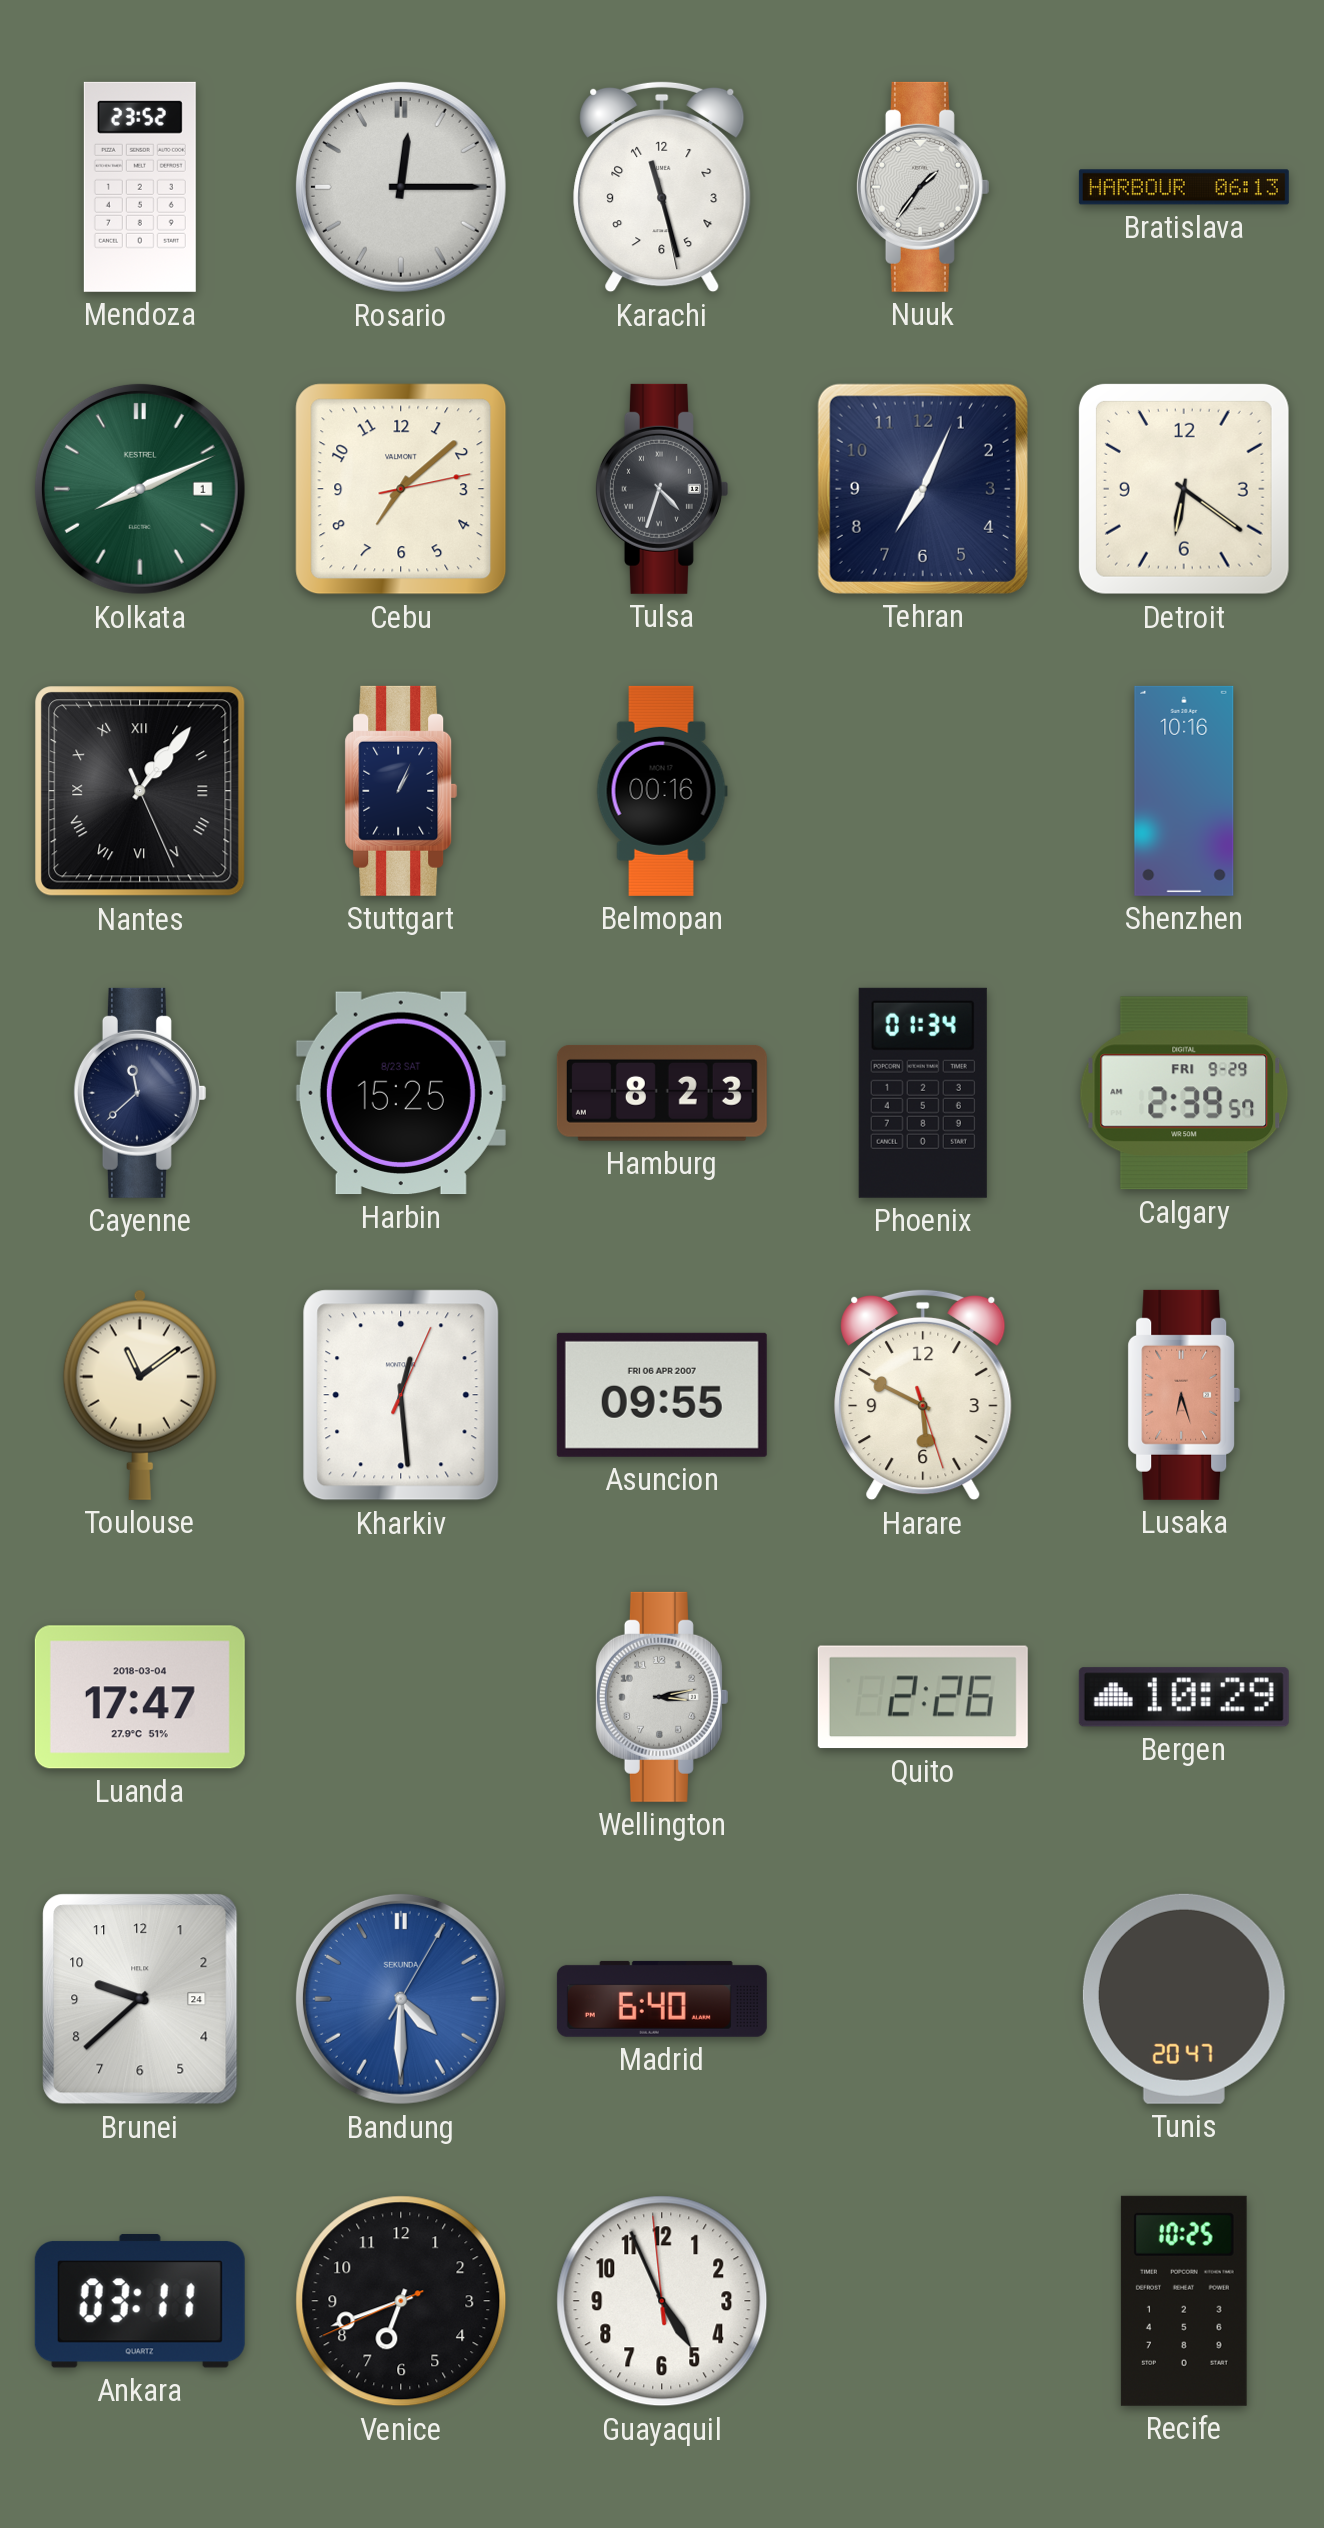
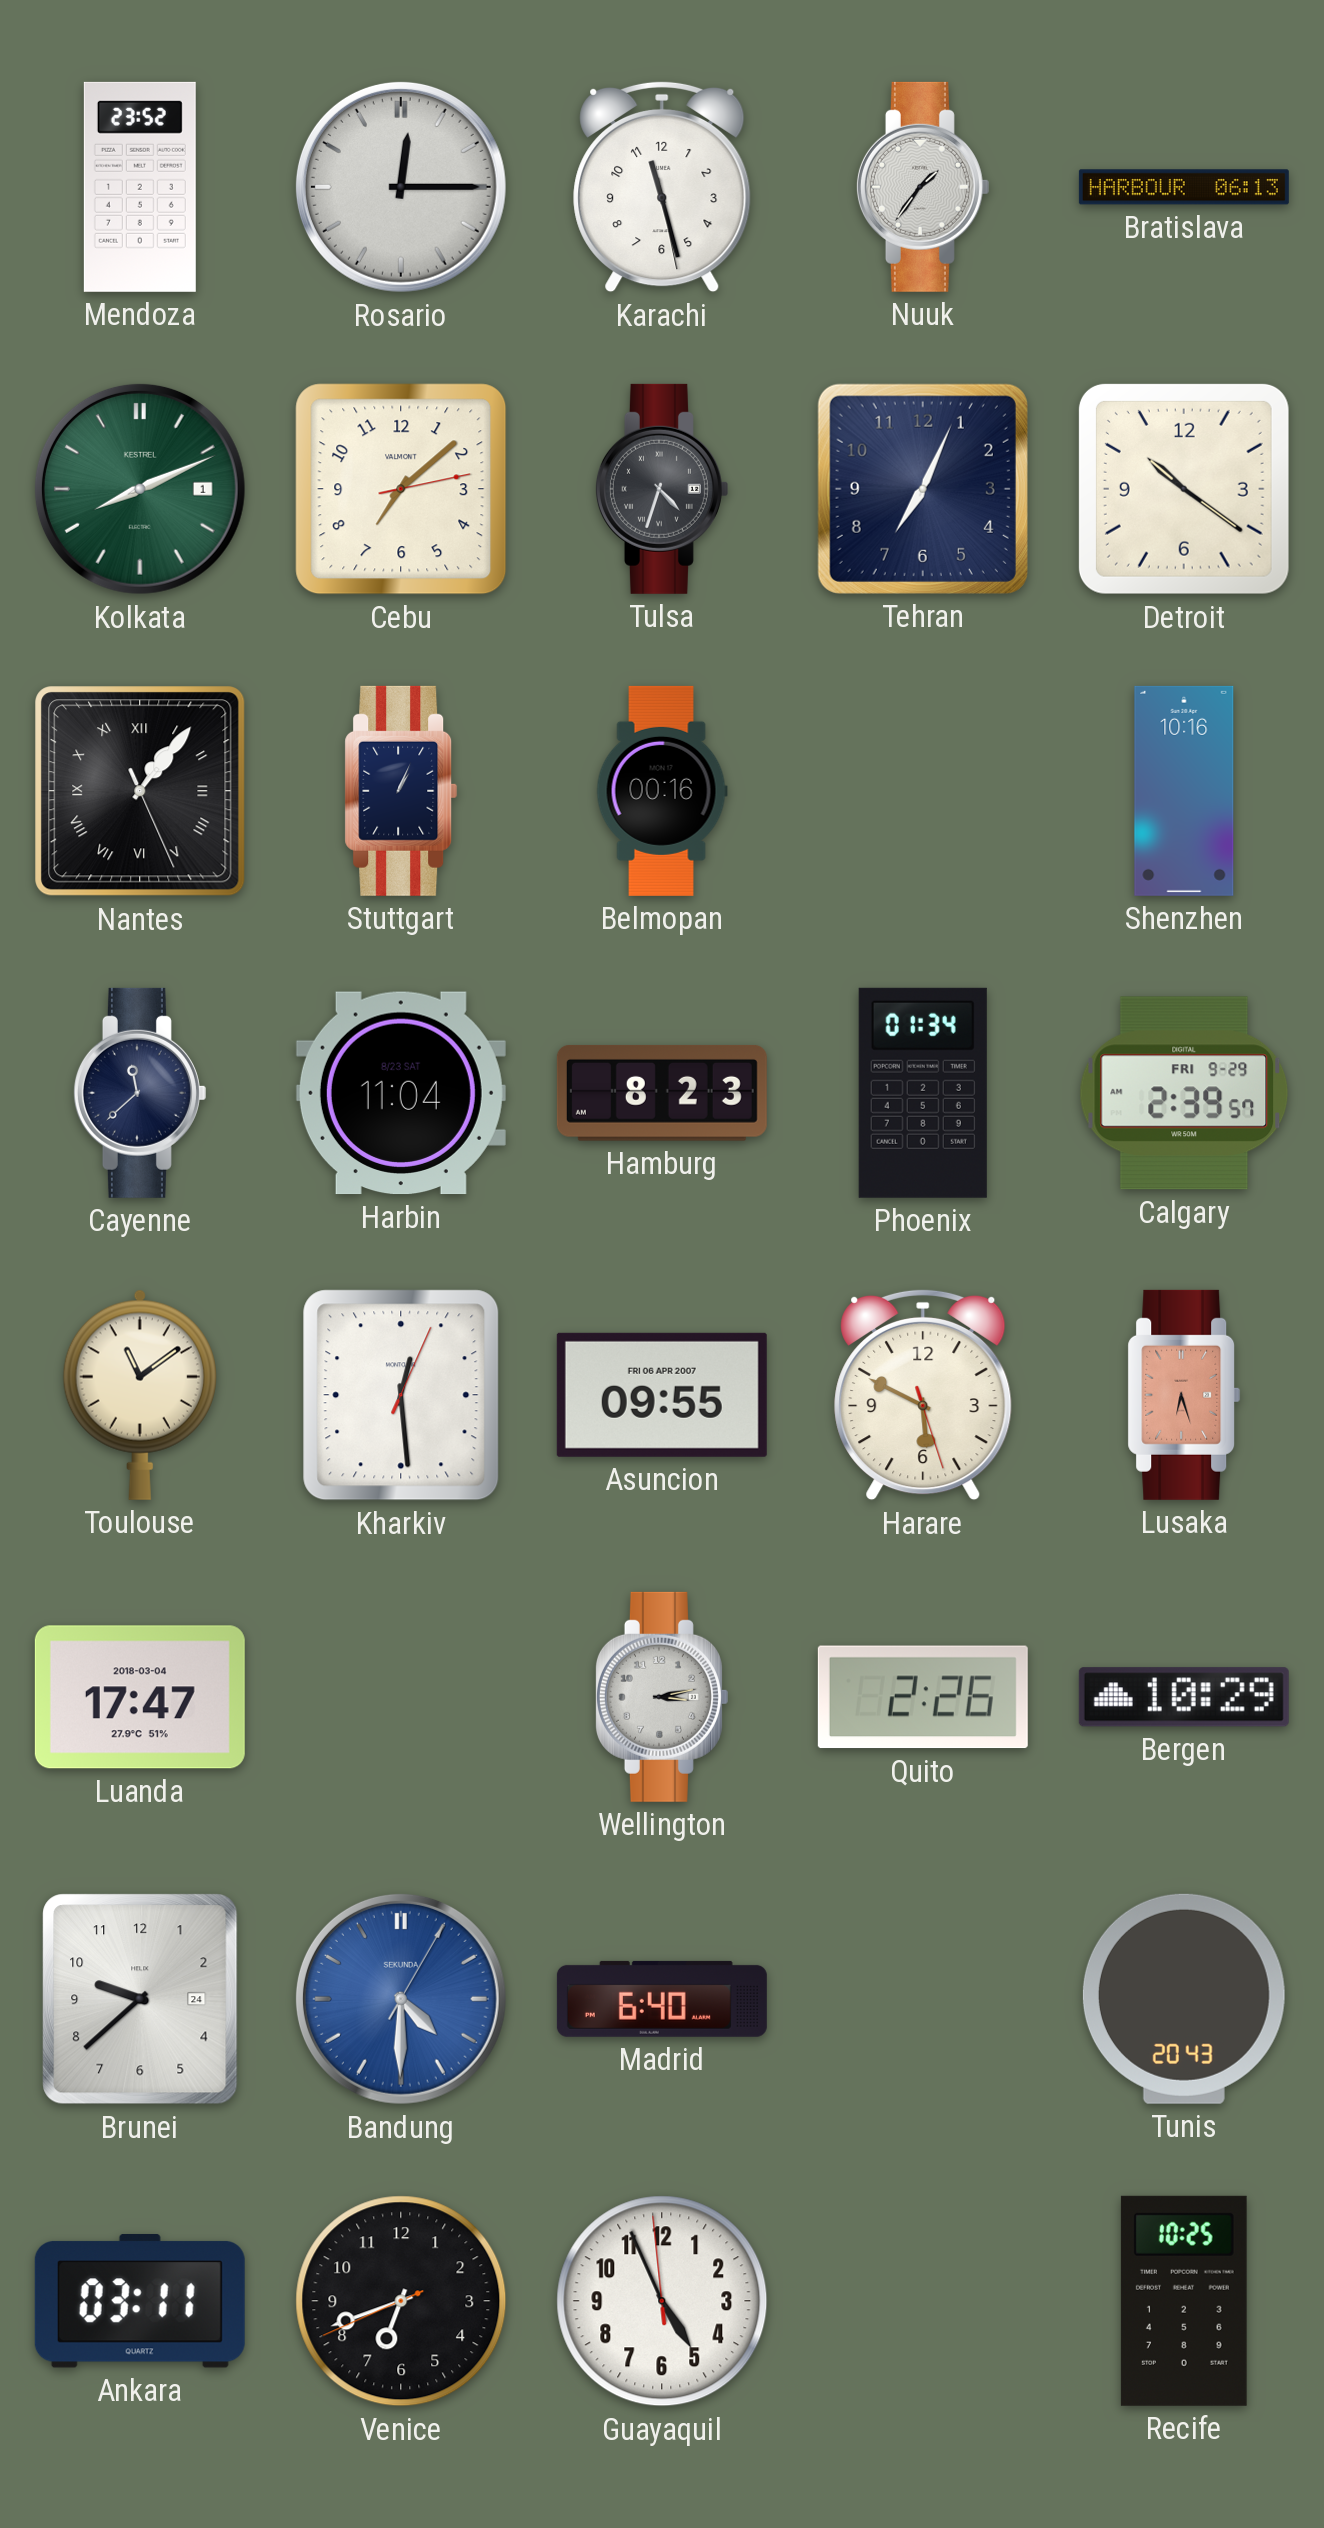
Detroit: 6:21 -> 10:21 (1184, 489)
Harbin: 15:25 -> 11:04 (401, 1093)
Tunis: 20:47 -> 20:43 (1184, 1999)
